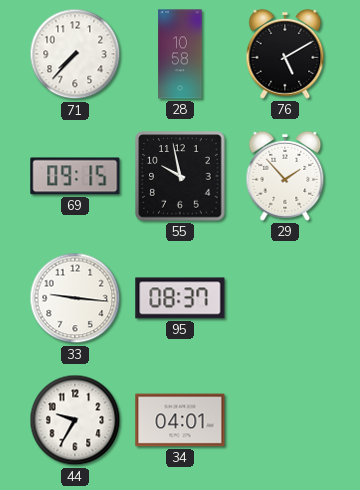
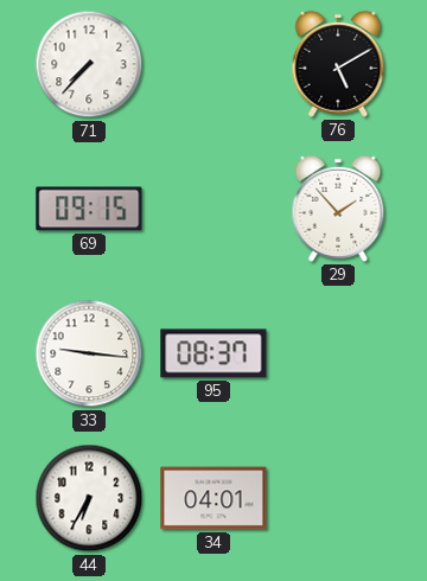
28: 10:58 -> none (180, 54)
55: 9:58 -> none (180, 176)
44: 9:35 -> 6:35 (89, 498)
